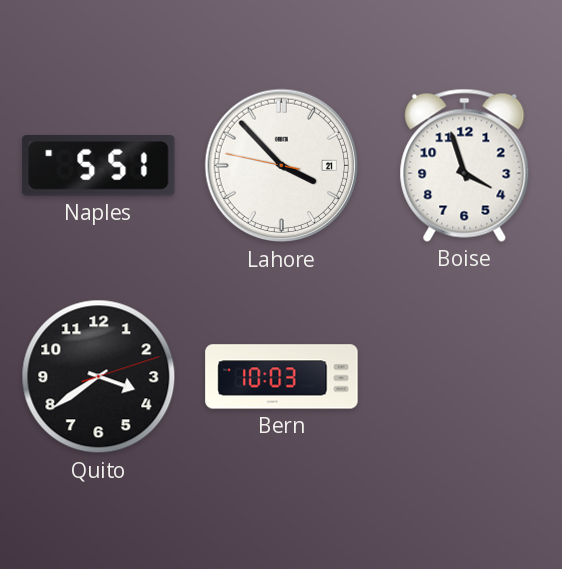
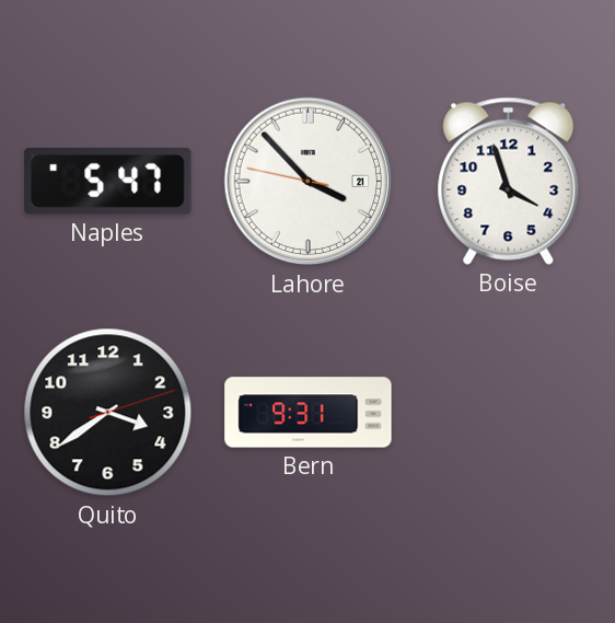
Naples: 5:51 -> 5:47 (108, 182)
Bern: 10:03 -> 9:31 (309, 413)
